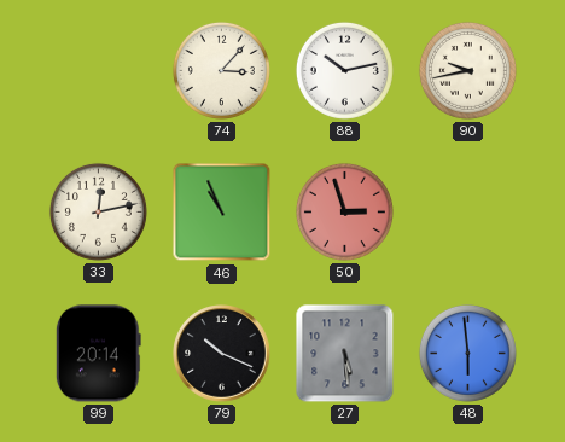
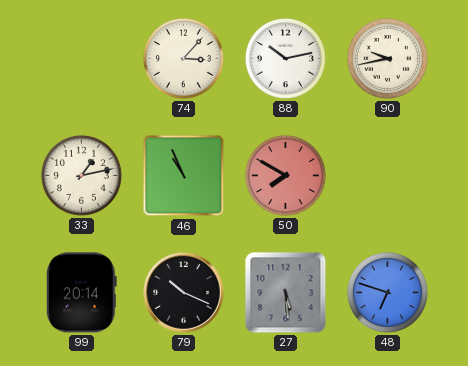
33: 12:13 -> 1:13 (81, 175)
50: 2:57 -> 7:50 (285, 175)
48: 5:59 -> 6:48 (387, 292)
